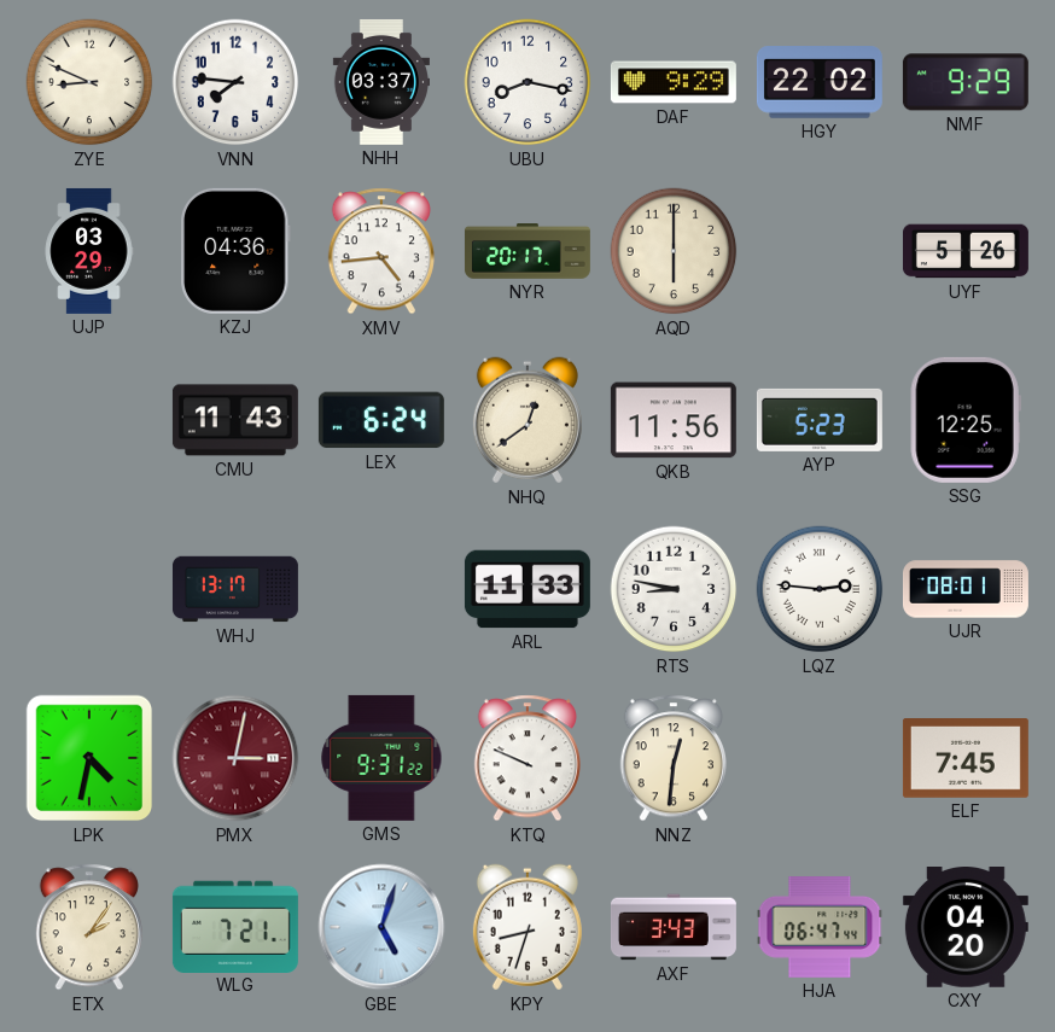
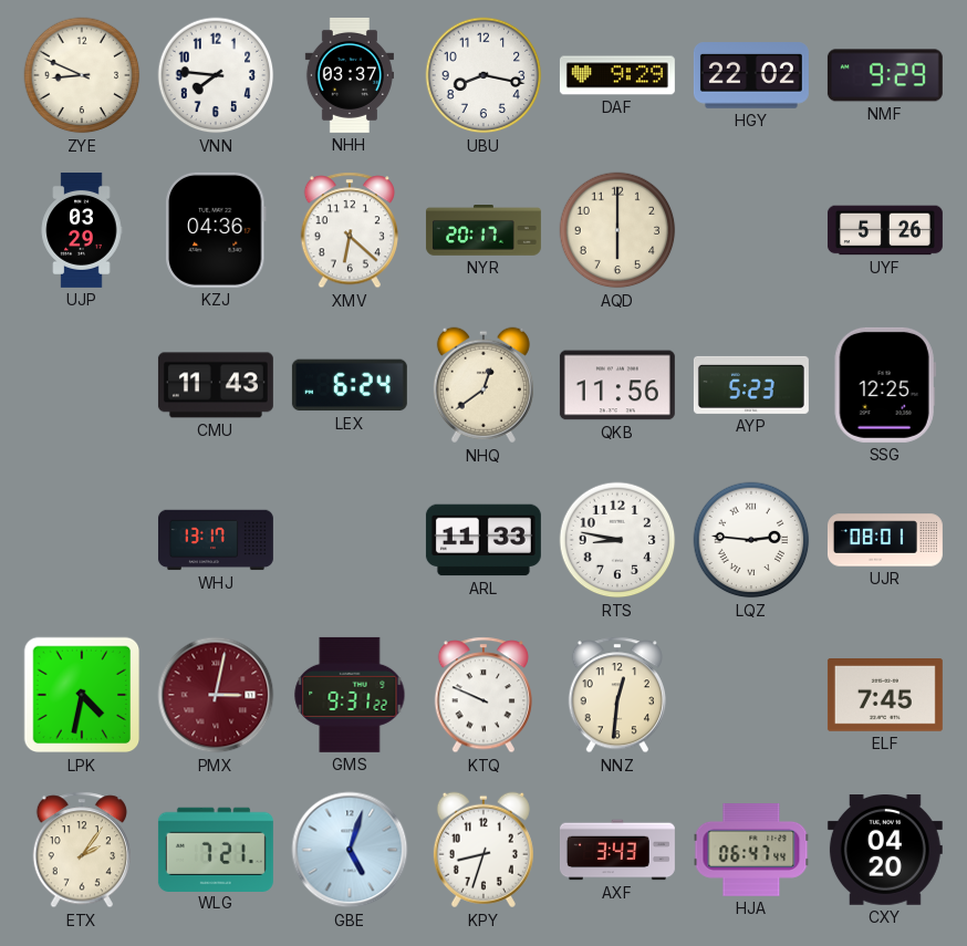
XMV: 4:44 -> 6:22 (349, 230)
